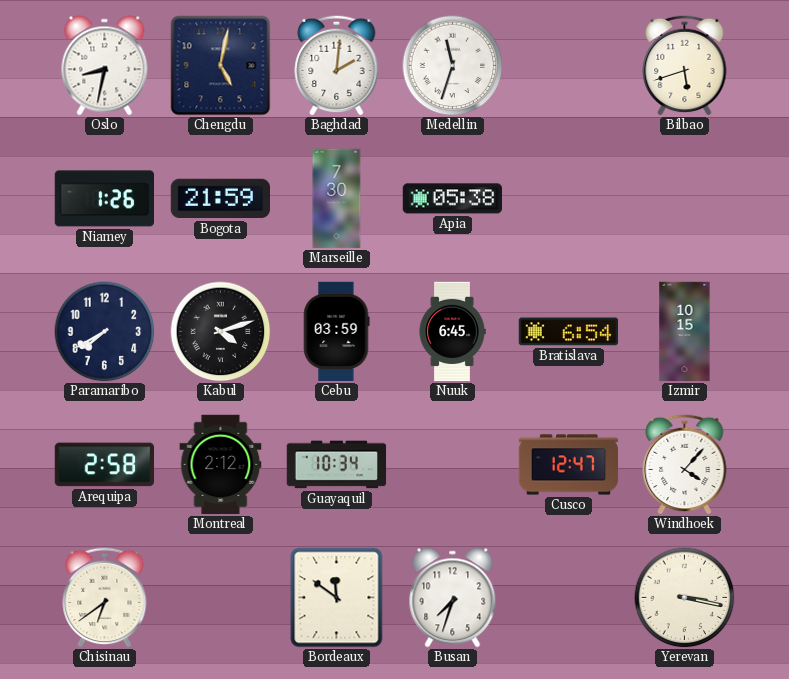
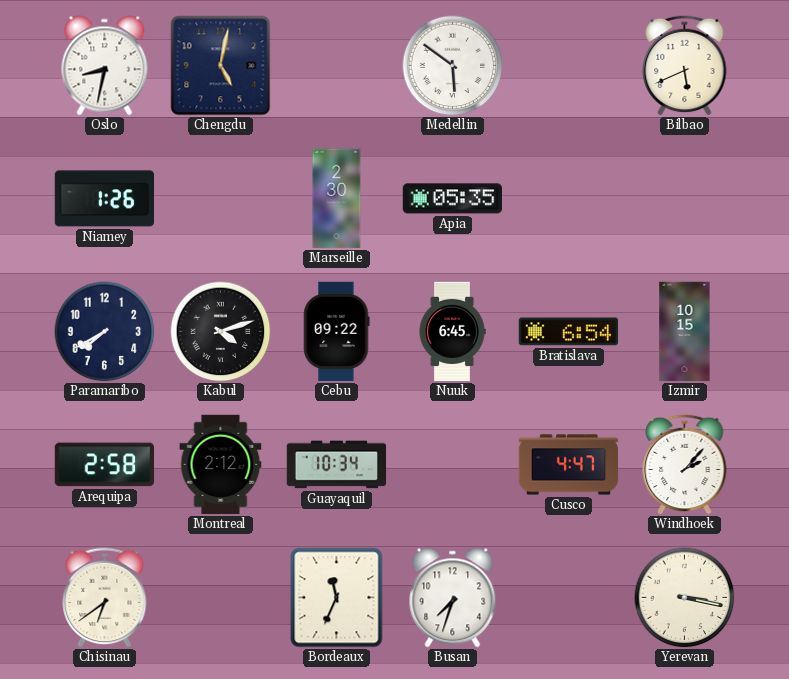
Baghdad: 2:01 -> none (337, 65)
Medellin: 11:33 -> 5:51 (453, 66)
Bilbao: 5:42 -> 5:41 (685, 65)
Bogota: 21:59 -> none (220, 199)
Marseille: 7:30 -> 2:30 (337, 199)
Apia: 05:38 -> 05:35 (453, 199)
Cebu: 03:59 -> 09:22 (336, 332)
Cusco: 12:47 -> 4:47 (569, 465)
Windhoek: 4:07 -> 2:07 (685, 464)
Bordeaux: 11:51 -> 11:34 (337, 598)
